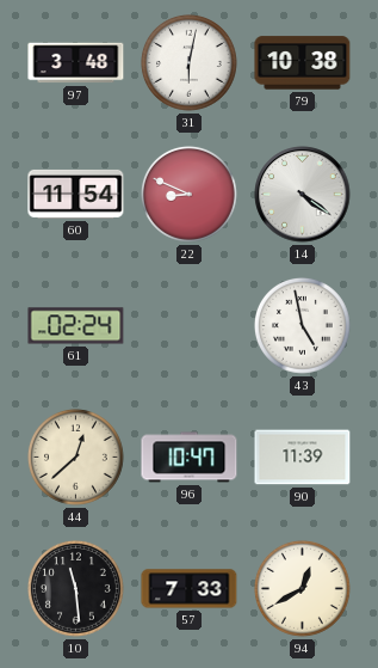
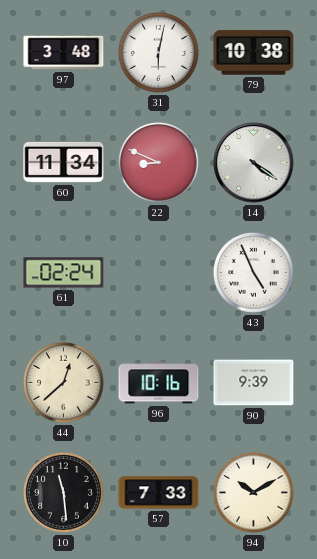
60: 11:54 -> 11:34 (64, 162)
43: 4:58 -> 4:56 (254, 273)
96: 10:47 -> 10:16 (159, 383)
90: 11:39 -> 9:39 (254, 383)
94: 12:40 -> 10:10 (254, 493)
